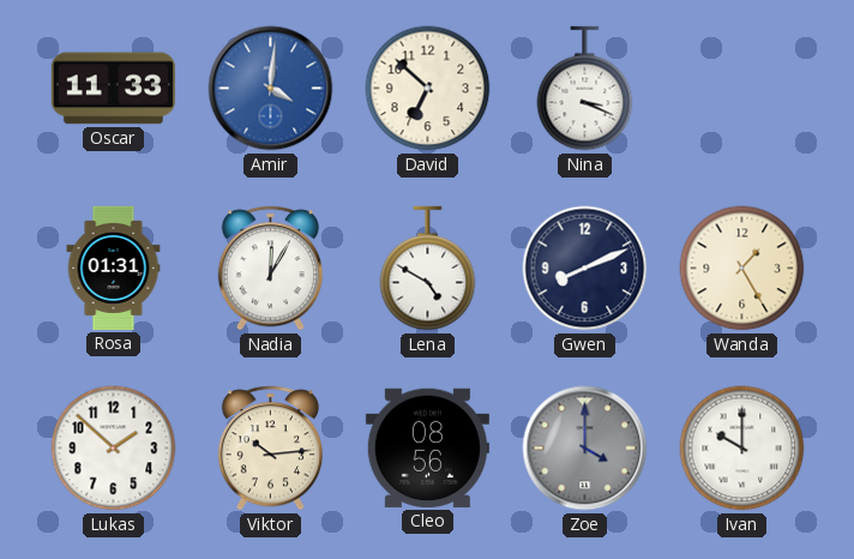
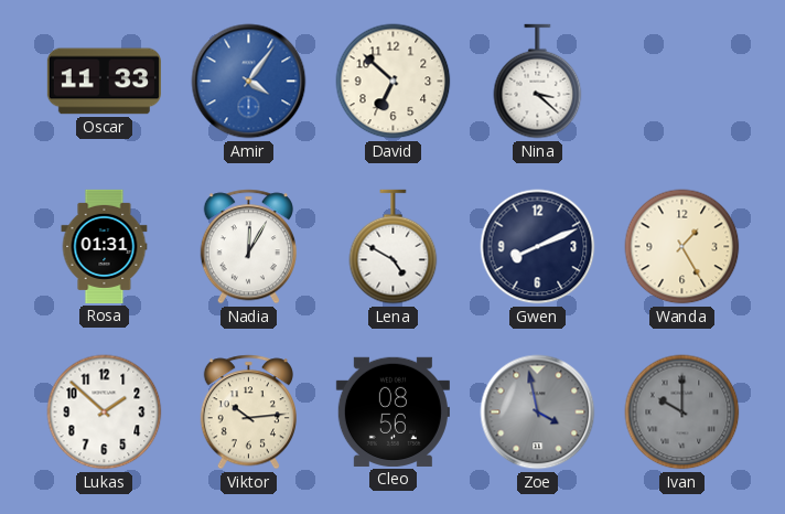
Amir: 4:01 -> 4:06 (249, 82)
Nina: 3:19 -> 3:22 (538, 82)
Zoe: 4:00 -> 3:58 (538, 413)
Ivan dial: white -> grey (682, 413)
